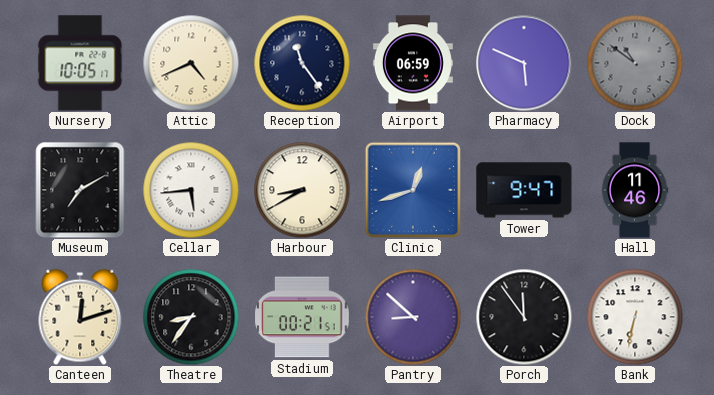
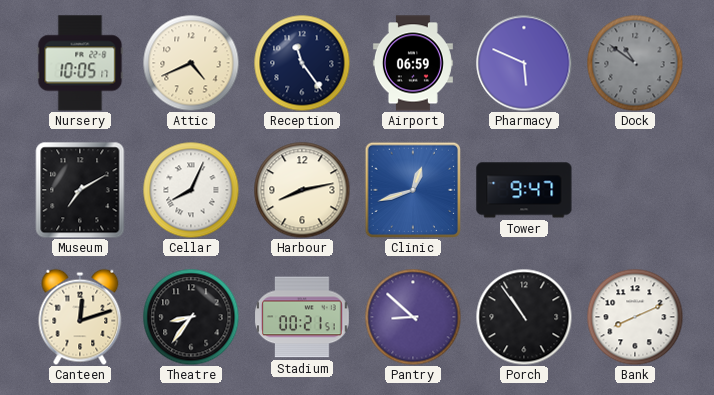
Cellar: 5:44 -> 8:04 (191, 190)
Harbour: 8:40 -> 8:13 (302, 190)
Hall: 11:46 -> none (635, 190)
Porch: 11:54 -> 10:54 (524, 317)
Bank: 6:32 -> 8:11 (635, 317)
